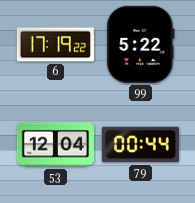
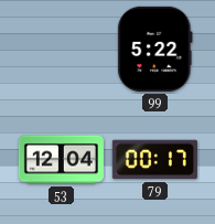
6: 17:19 -> none (55, 45)
79: 00:44 -> 00:17 (154, 160)
